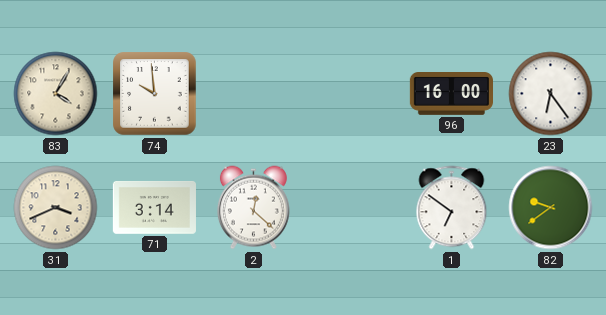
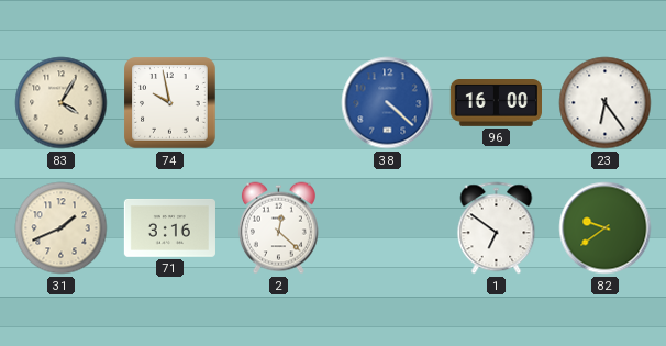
74: 9:59 -> 9:58 (170, 103)
38: none -> 4:22 (388, 103)
31: 3:41 -> 1:41 (62, 228)
71: 3:14 -> 3:16 (169, 227)
